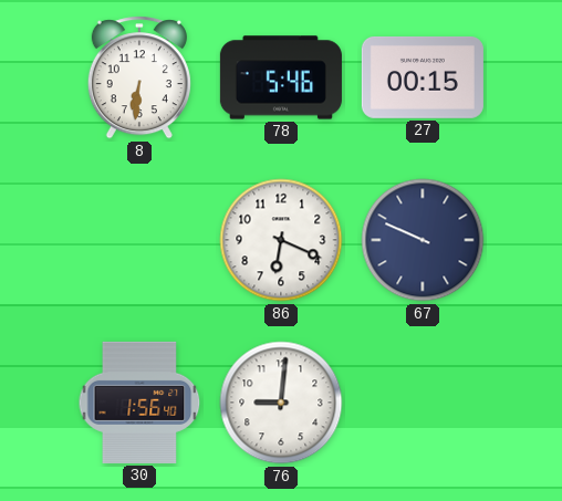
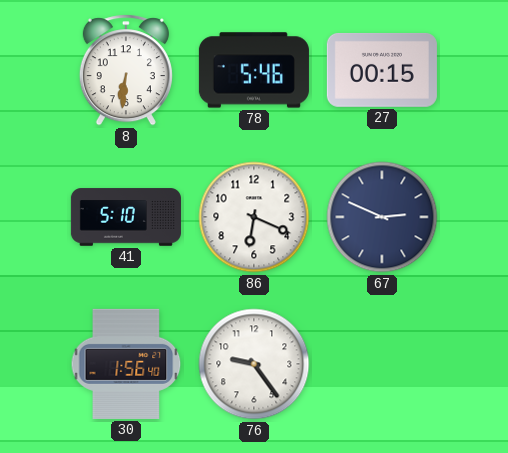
41: none -> 5:10 (126, 217)
67: 9:49 -> 2:49 (382, 217)
76: 9:01 -> 9:24 (254, 364)
